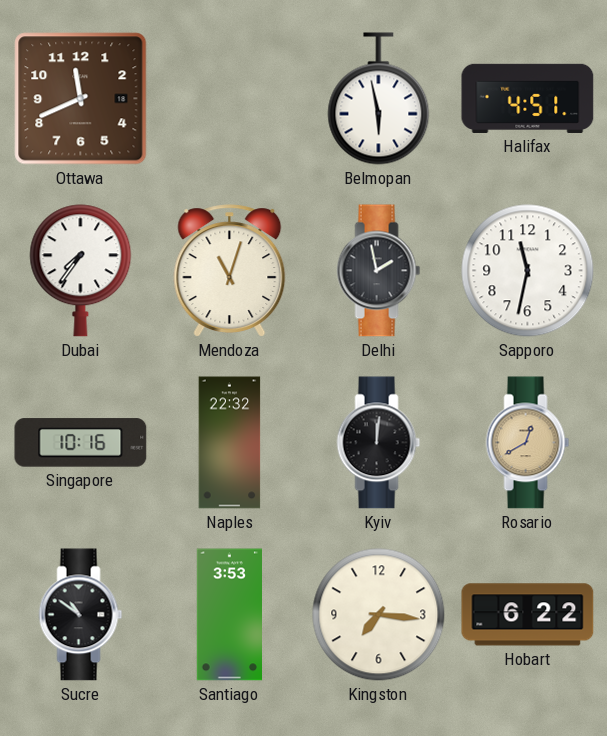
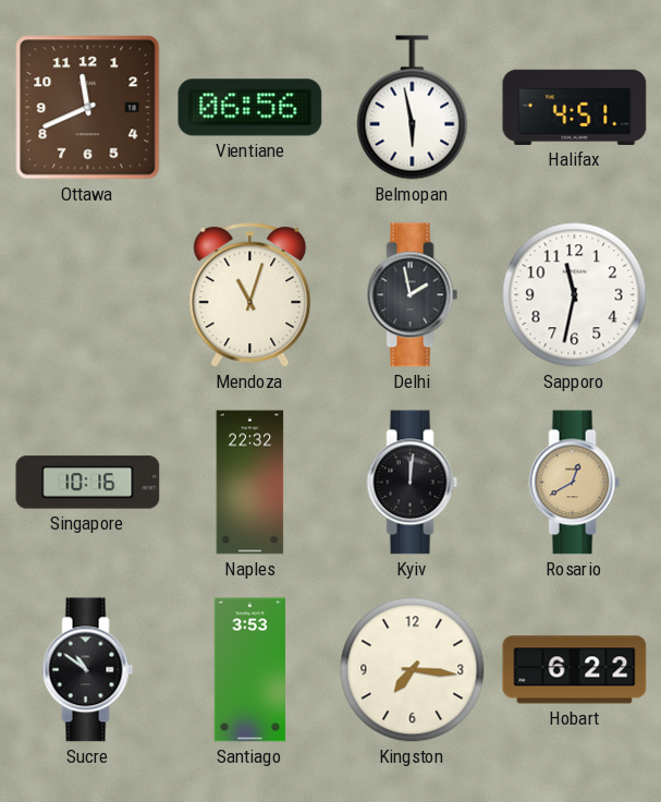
Vientiane: none -> 06:56 (250, 108)
Dubai: 7:36 -> none (81, 271)
